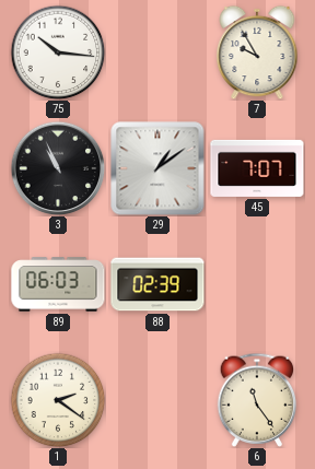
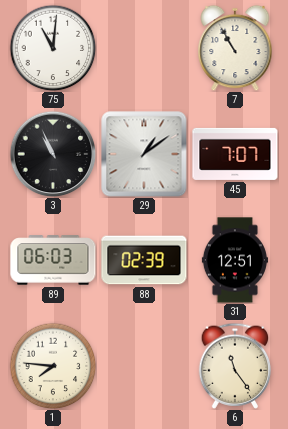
75: 10:16 -> 11:01 (53, 48)
7: 9:55 -> 10:55 (235, 48)
31: none -> 12:51 (235, 260)
1: 2:21 -> 7:46 (53, 366)
